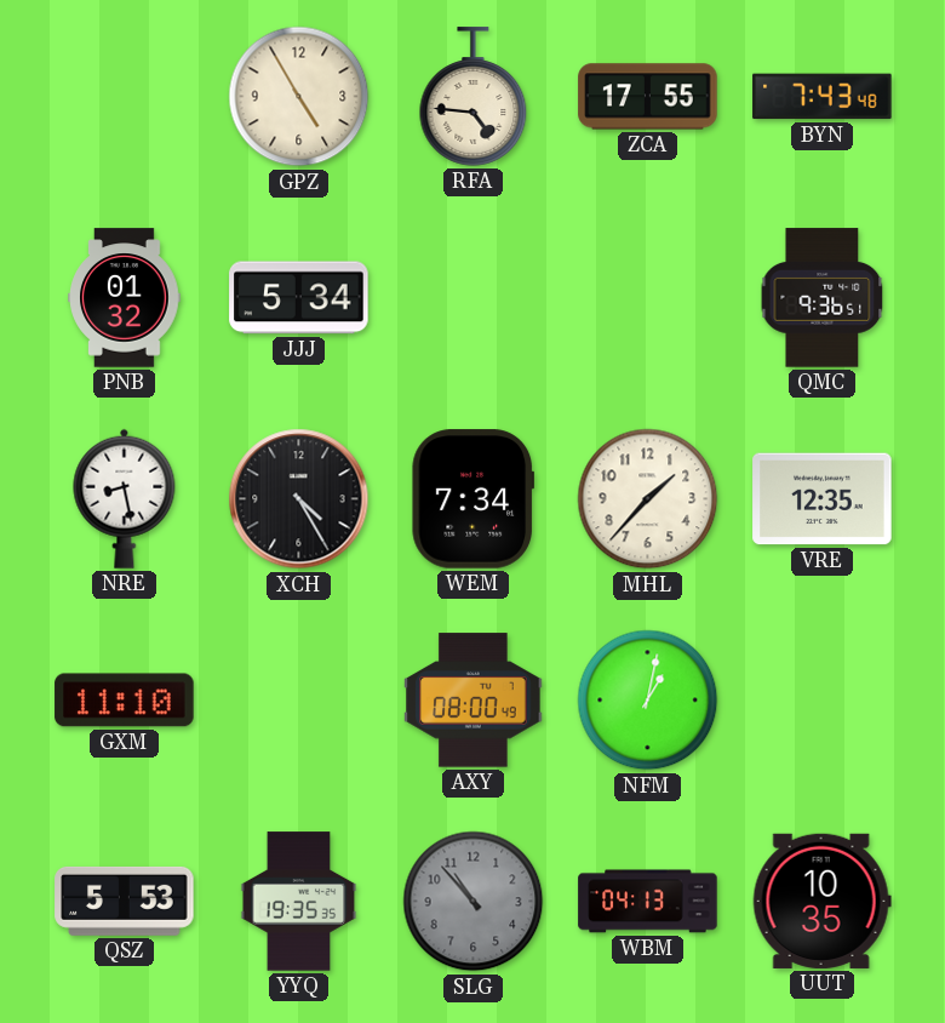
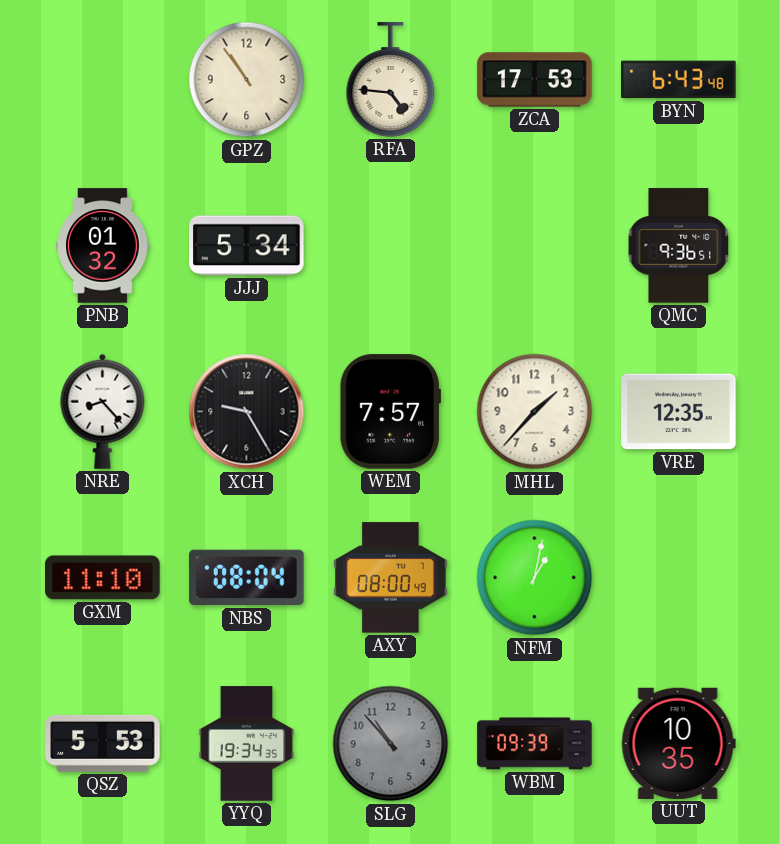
GPZ: 4:55 -> 10:54 (247, 80)
ZCA: 17:55 -> 17:53 (535, 80)
BYN: 7:43 -> 6:43 (679, 80)
NRE: 8:28 -> 8:23 (103, 411)
XCH: 4:25 -> 9:25 (247, 412)
WEM: 7:34 -> 7:57 (390, 412)
NBS: none -> 08:04 (247, 578)
YYQ: 19:35 -> 19:34 (247, 744)
WBM: 04:13 -> 09:39 (535, 744)
